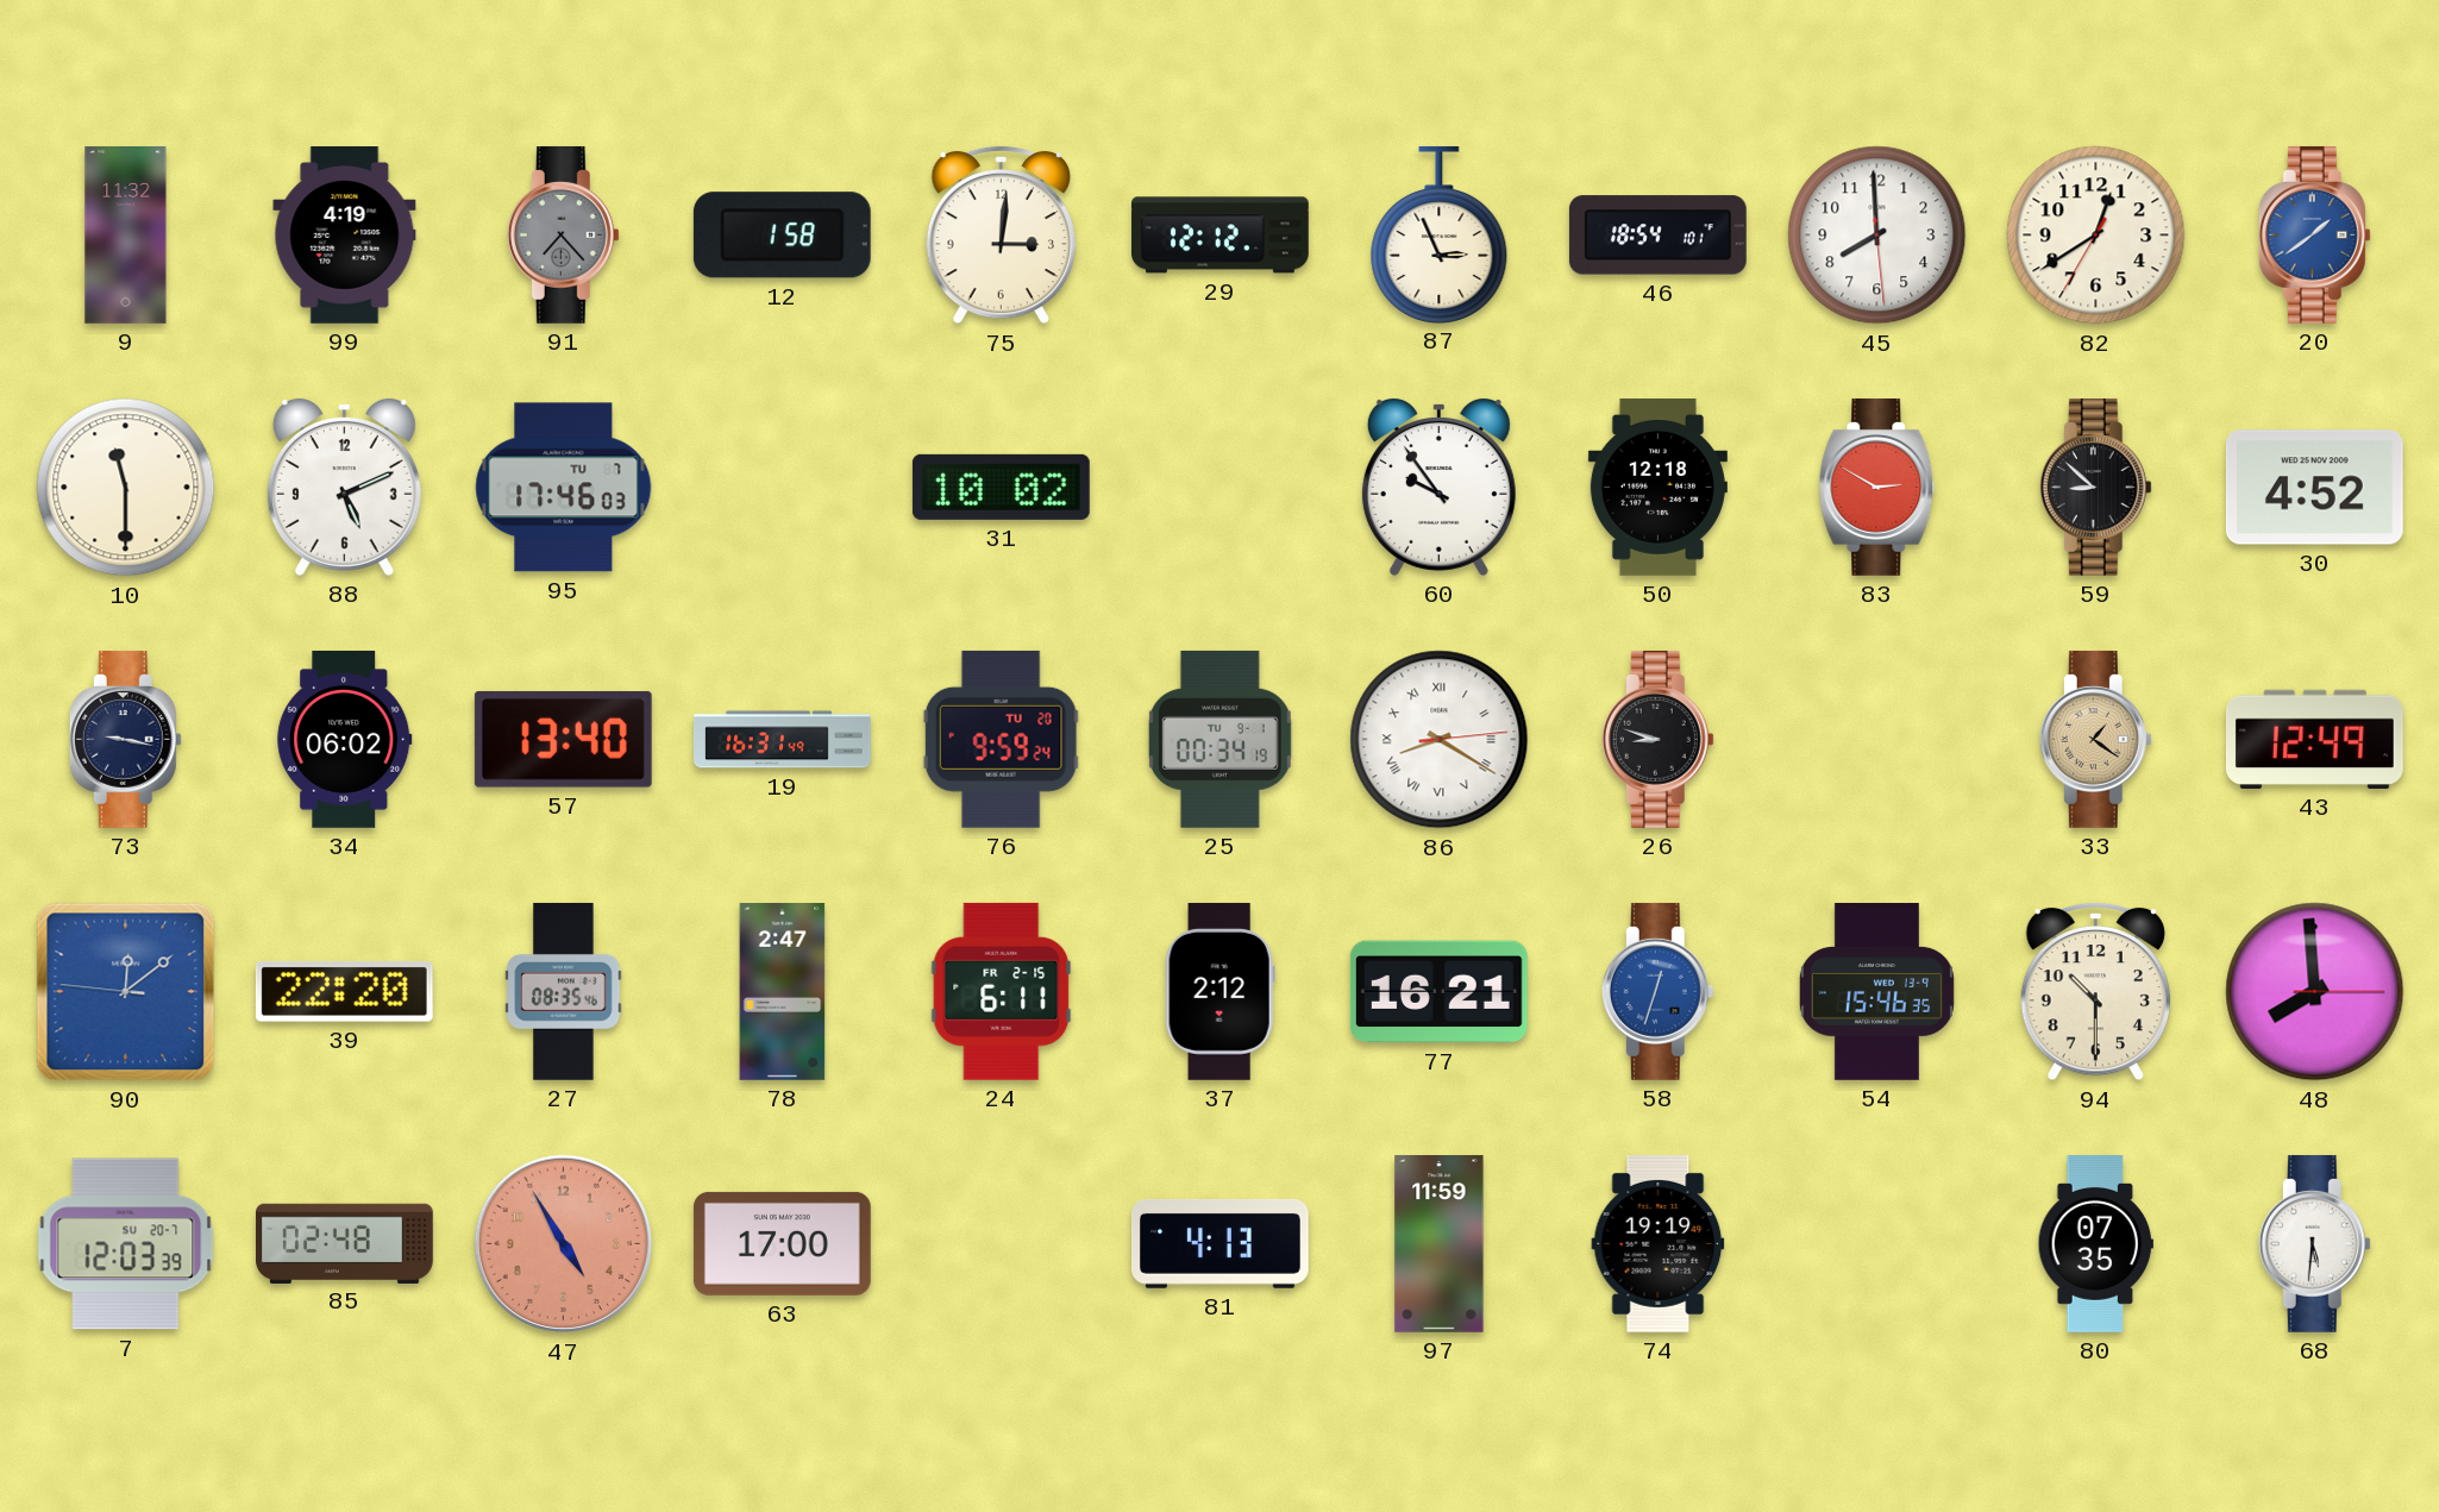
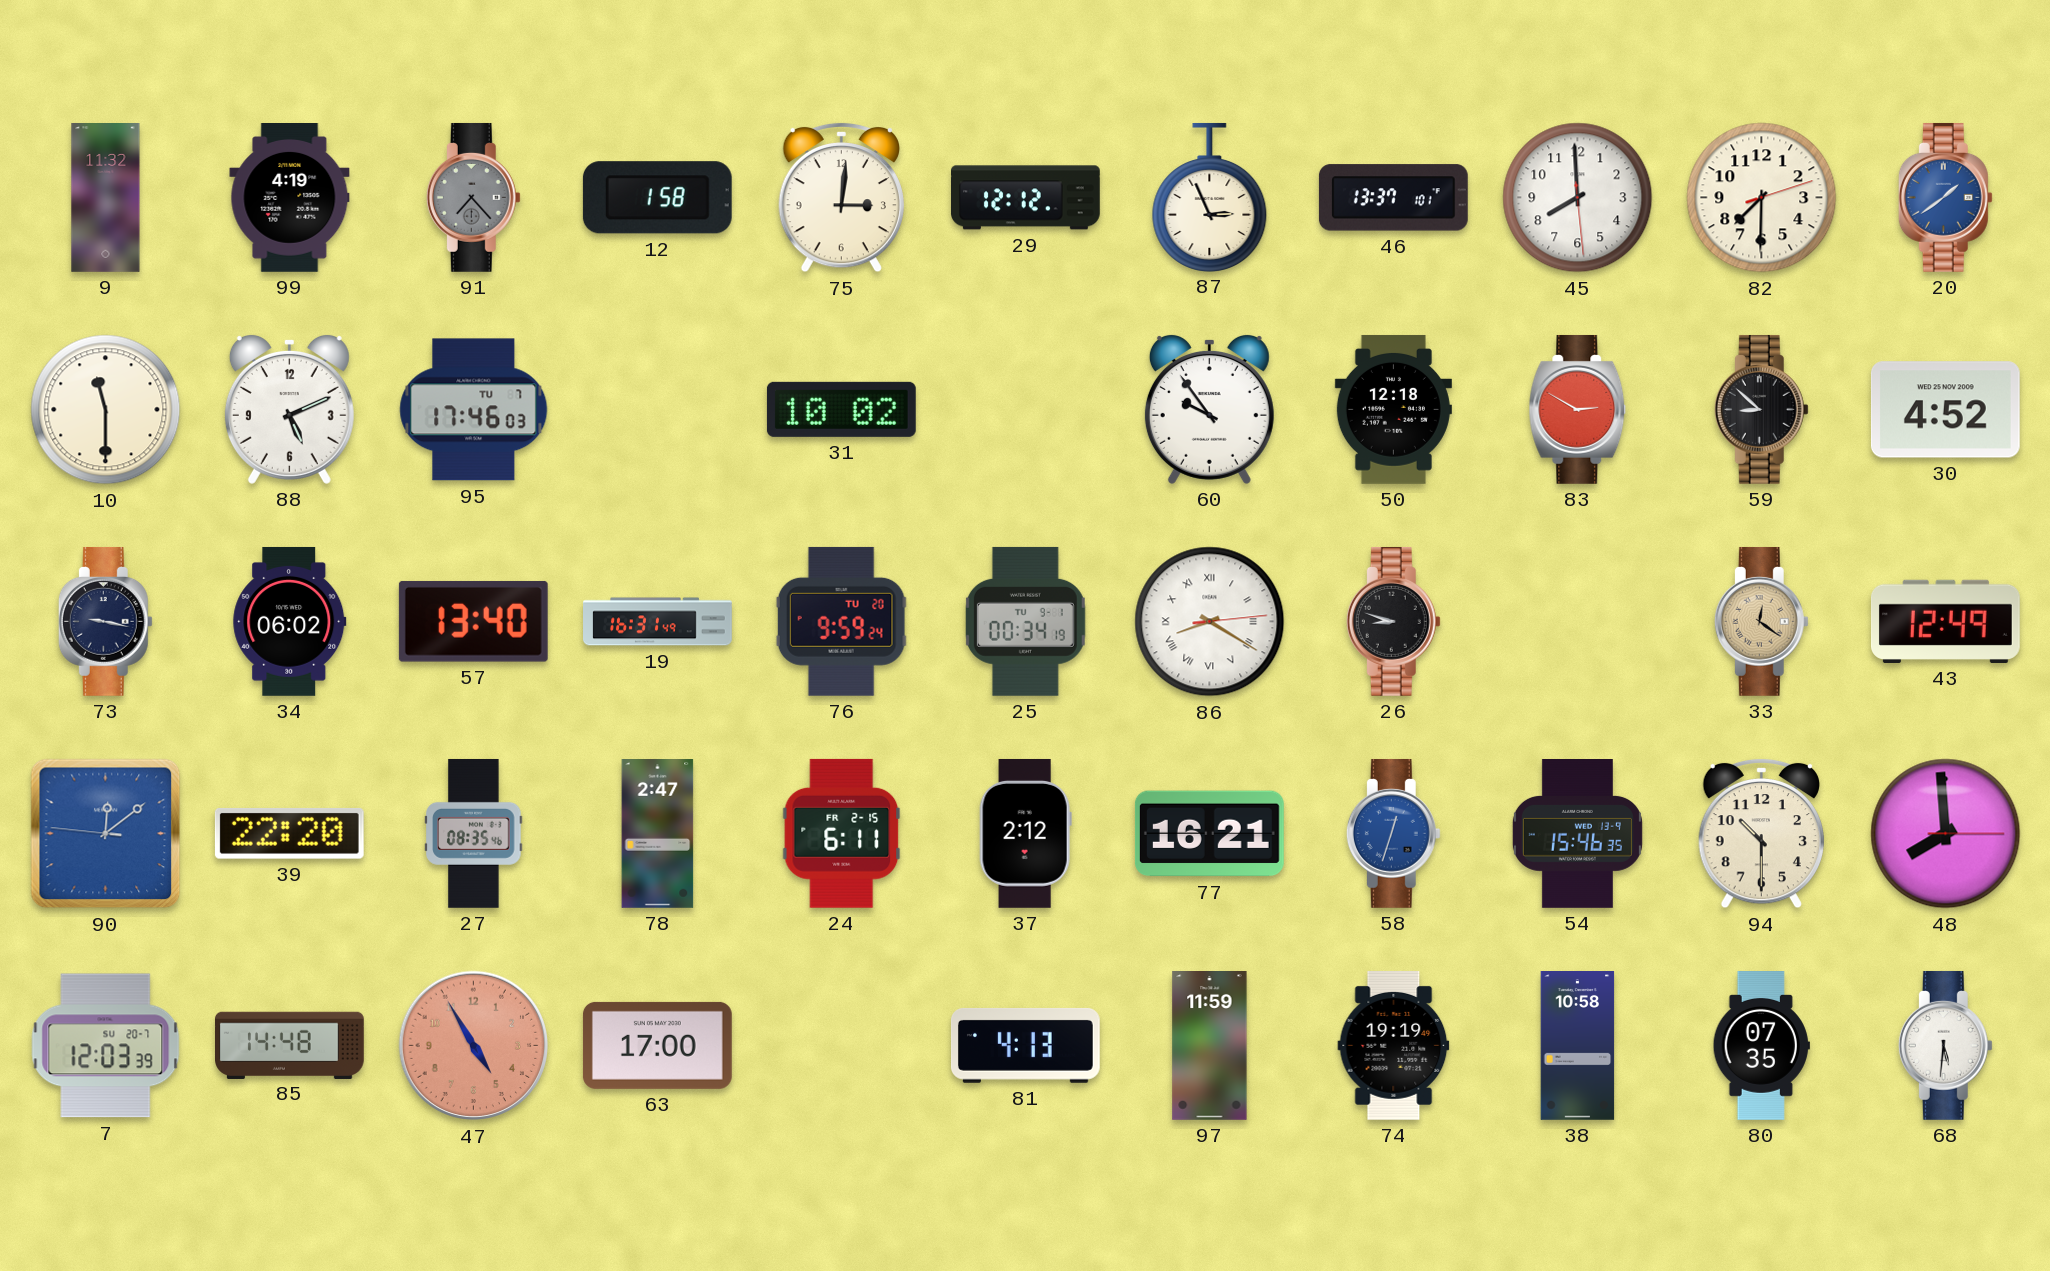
46: 18:54 -> 13:37 (1393, 198)
82: 12:39 -> 7:30 (1762, 198)
33: 1:21 -> 12:21 (1761, 621)
85: 02:48 -> 14:48 (290, 1045)
38: none -> 10:58 (1578, 1046)
